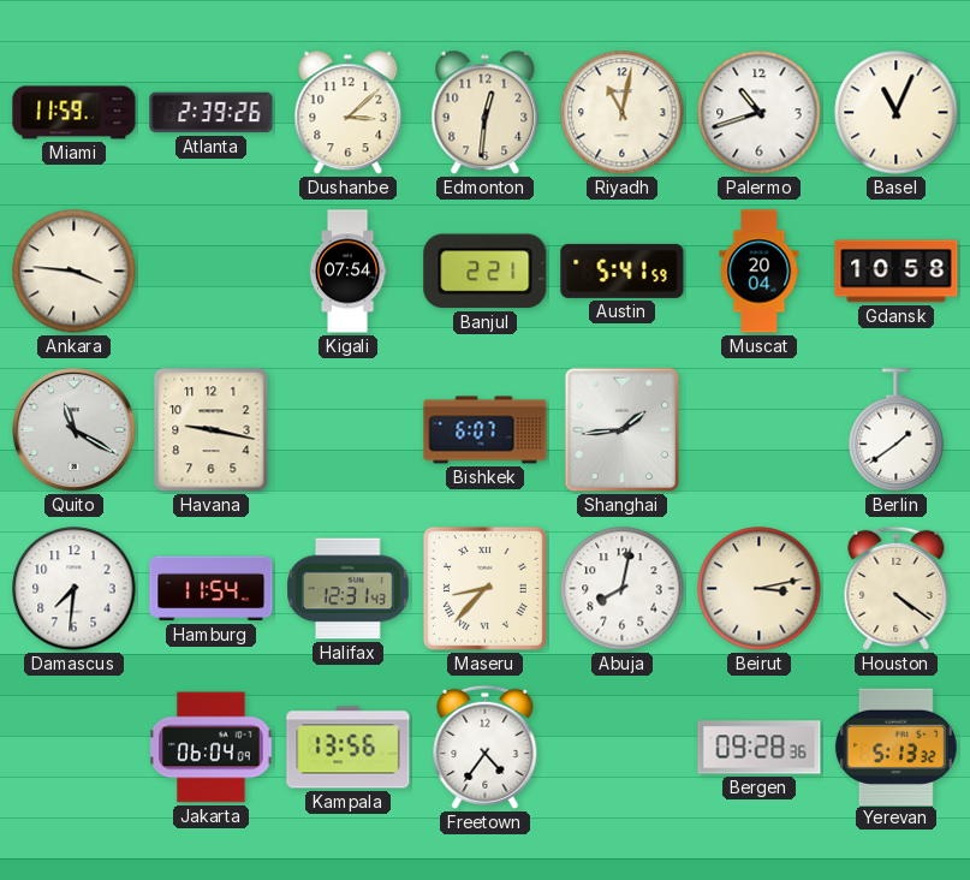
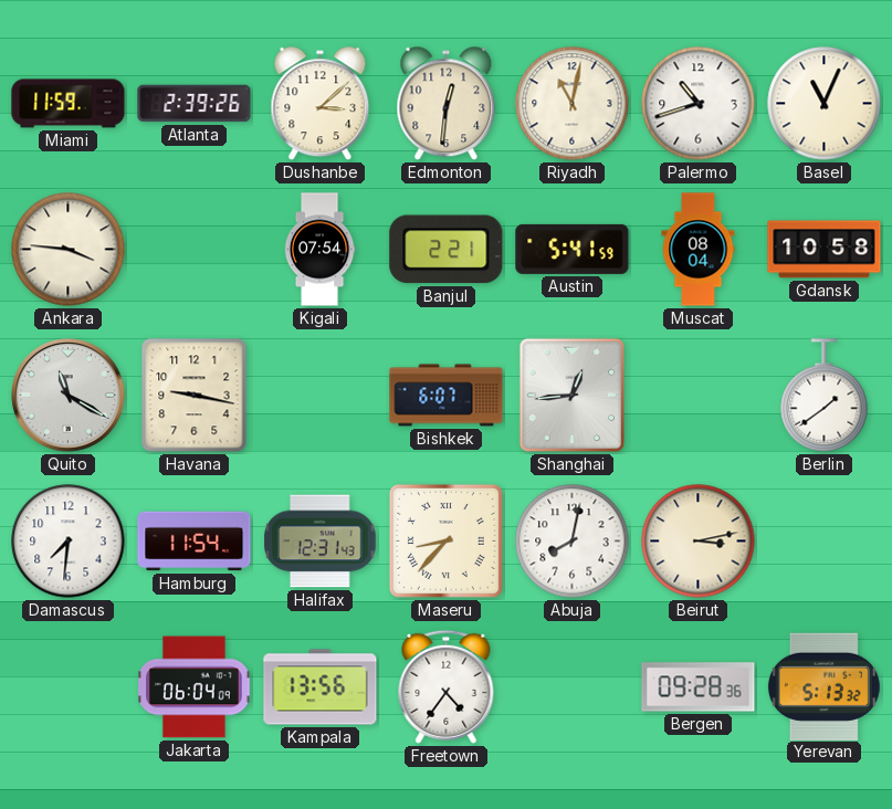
Muscat: 20:04 -> 08:04 (699, 250)
Shanghai: 1:44 -> 12:44 (573, 396)
Houston: 4:21 -> none (897, 588)
